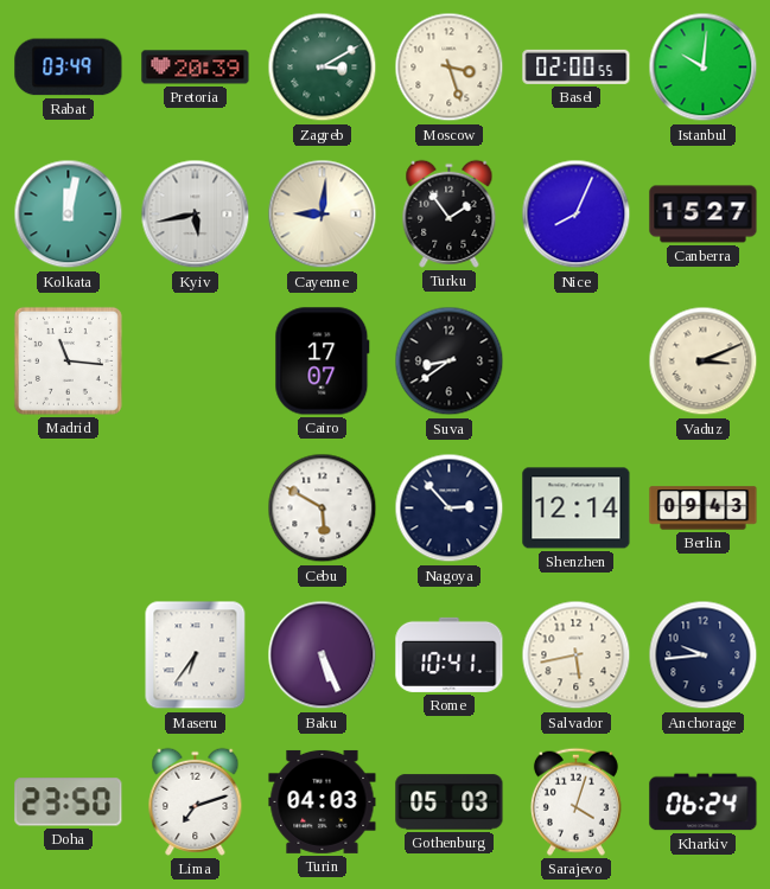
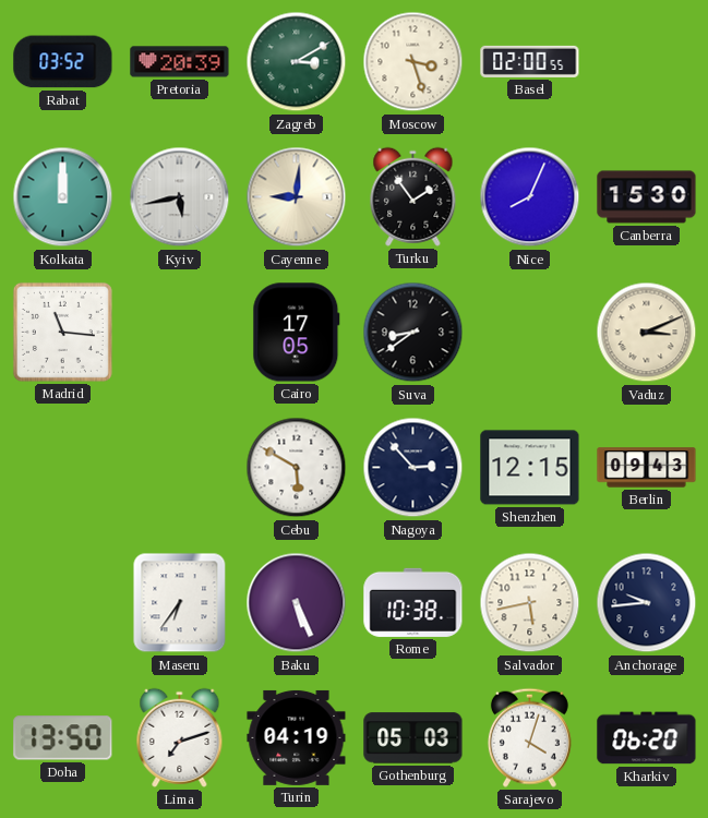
Rabat: 03:49 -> 03:52 (63, 62)
Istanbul: 10:01 -> none (704, 68)
Kolkata: 12:02 -> 12:00 (63, 197)
Canberra: 15:27 -> 15:30 (647, 197)
Cairo: 17:07 -> 17:05 (297, 333)
Shenzhen: 12:14 -> 12:15 (530, 468)
Rome: 10:41 -> 10:38 (413, 602)
Doha: 23:50 -> 13:50 (63, 738)
Turin: 04:03 -> 04:19 (297, 737)
Kharkiv: 06:24 -> 06:20 (647, 738)
